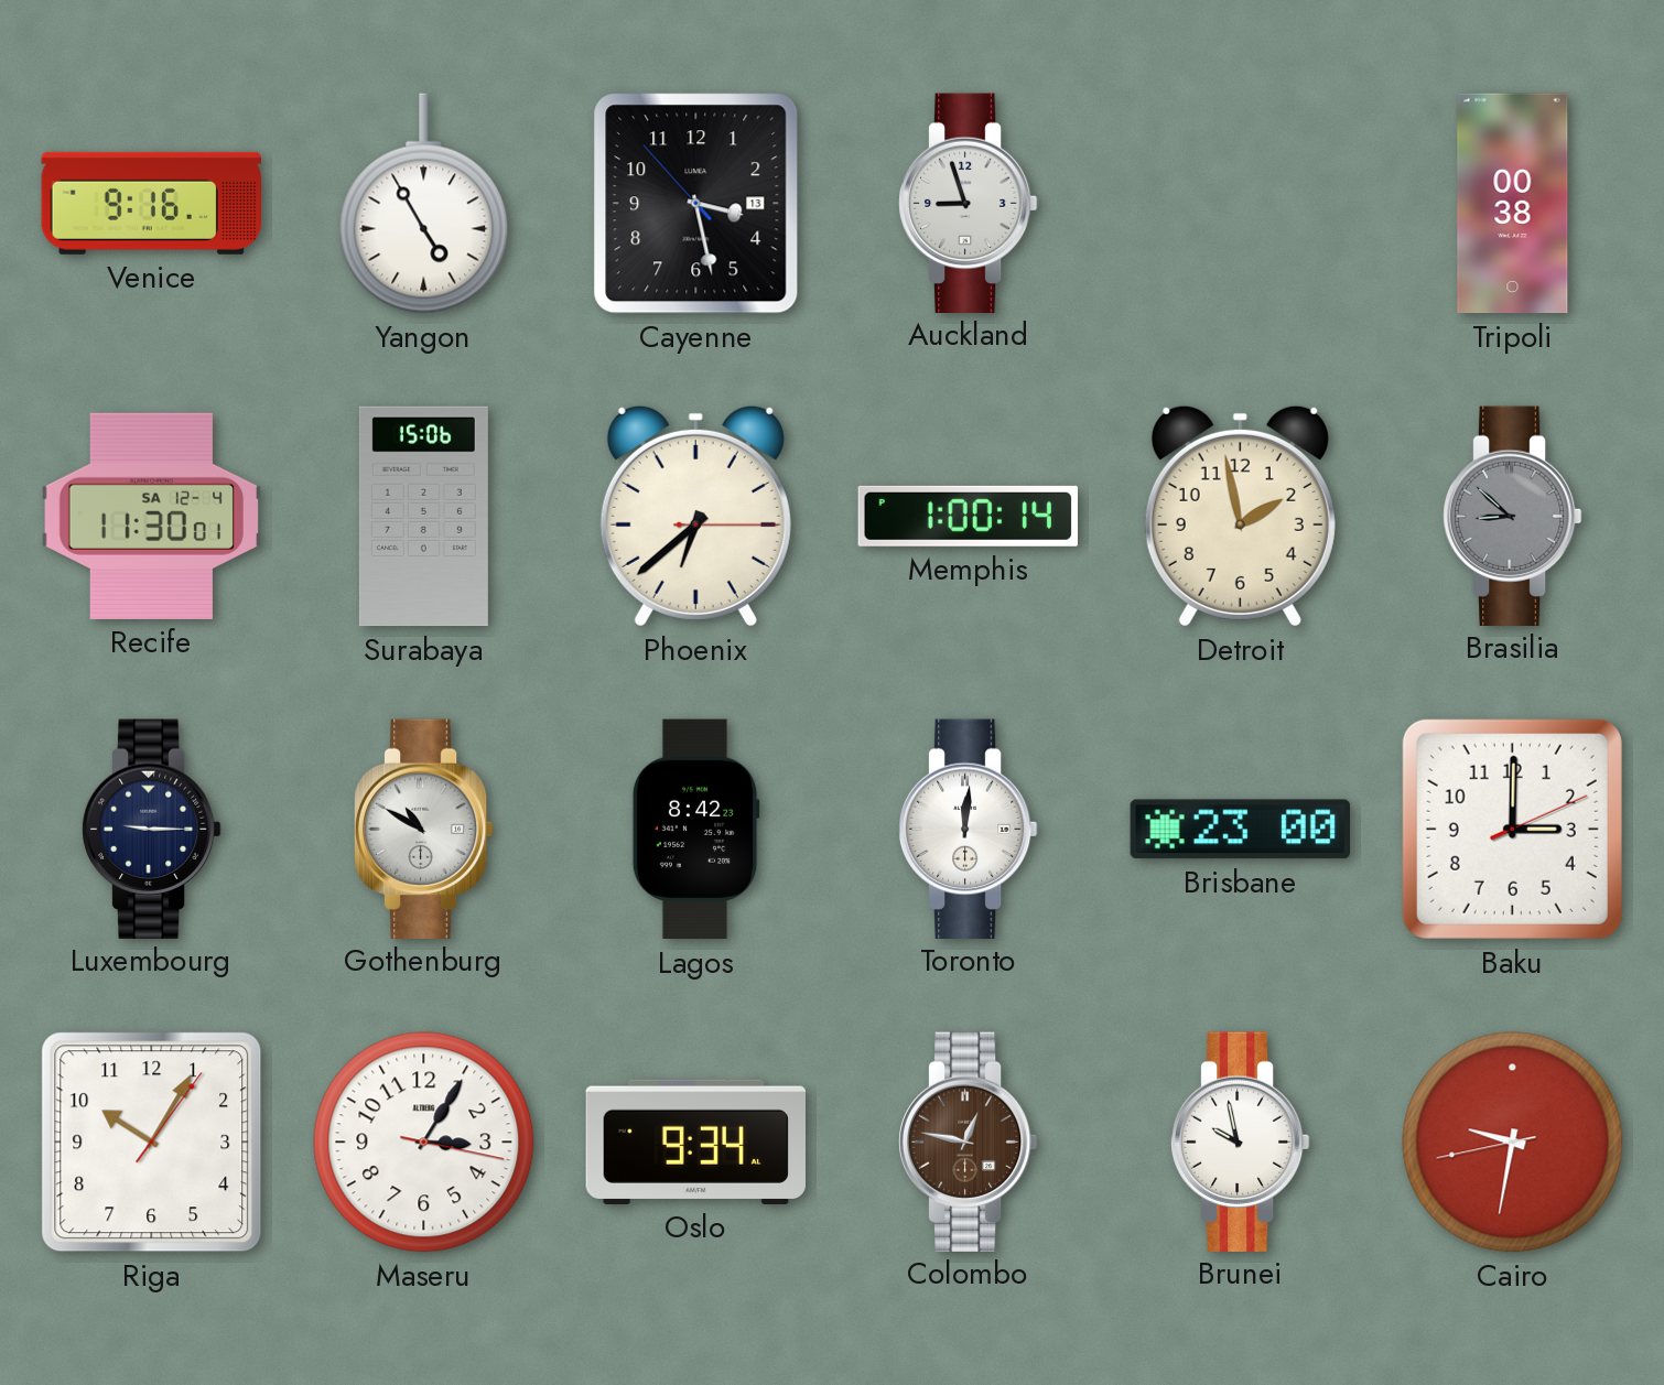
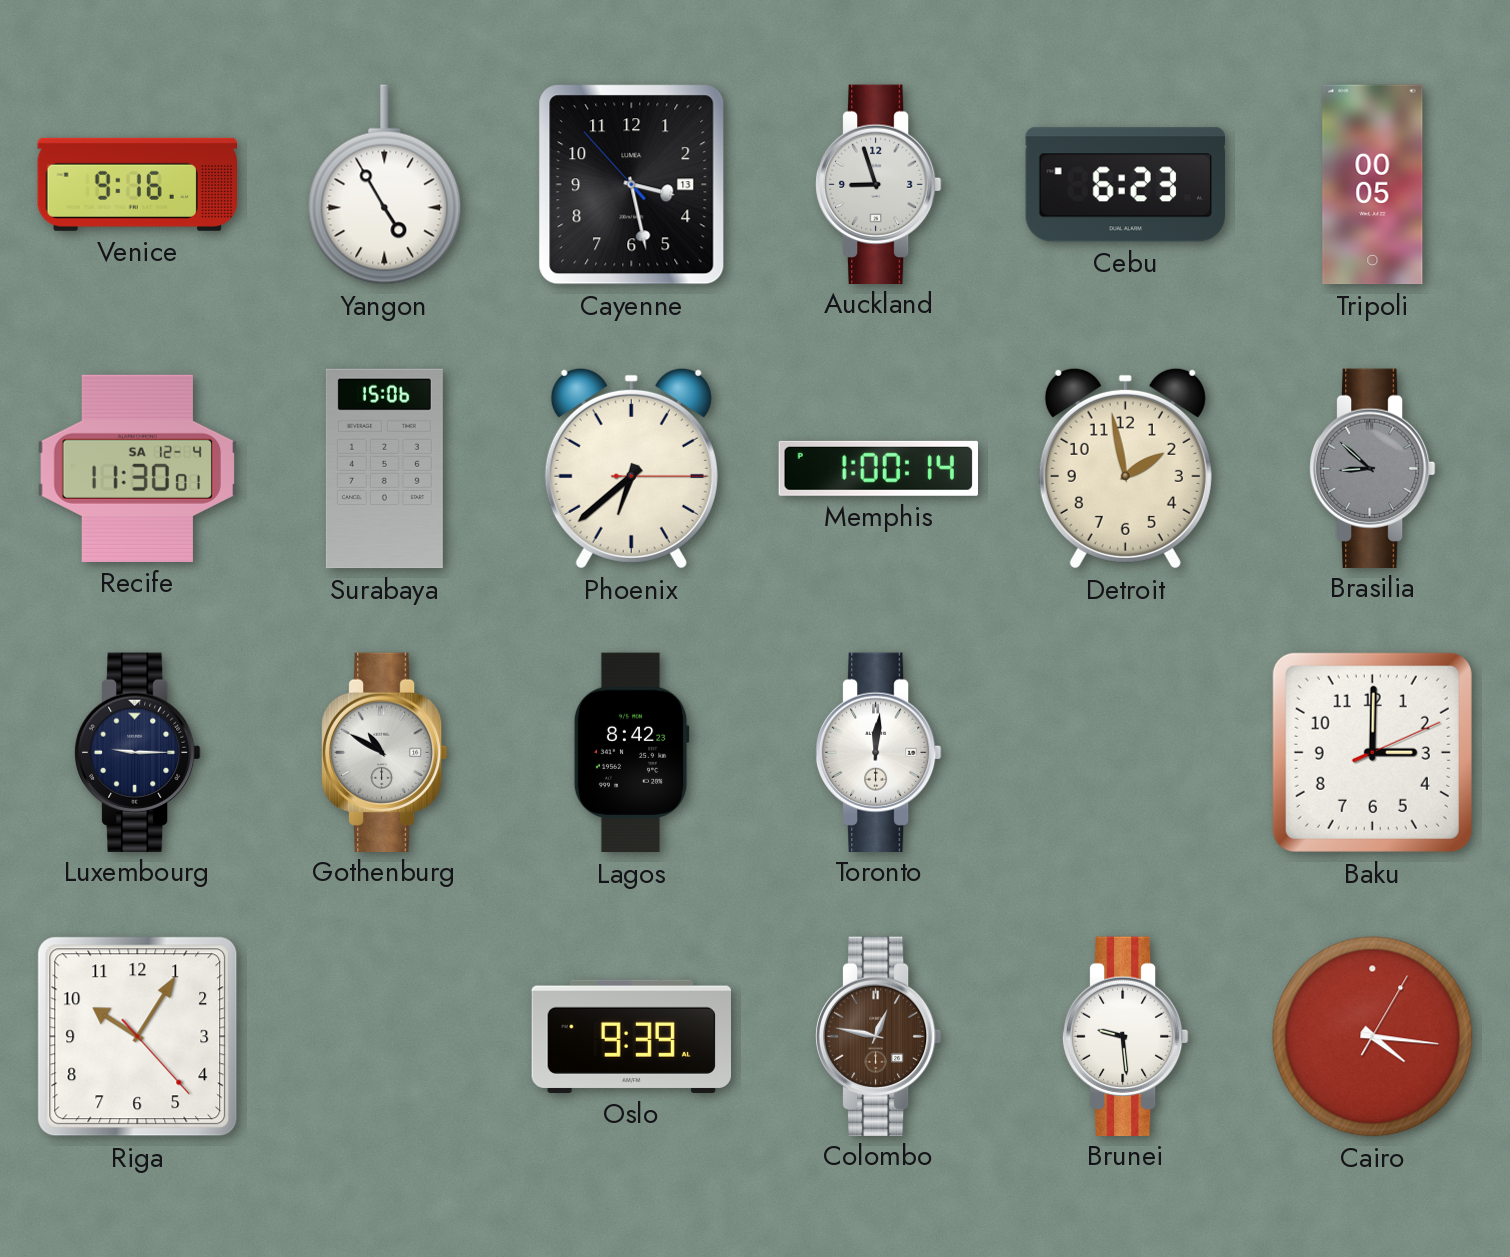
Cebu: none -> 6:23 (1125, 185)
Tripoli: 00:38 -> 00:05 (1373, 185)
Brisbane: 23:00 -> none (1240, 830)
Riga: 10:05:06 -> 10:05:23 (138, 1037)
Maseru: 3:05 -> none (424, 1143)
Oslo: 9:34 -> 9:39 (631, 1036)
Brunei: 9:58 -> 9:29 (1125, 1036)
Cairo: 9:31 -> 4:16 (1373, 1037)
